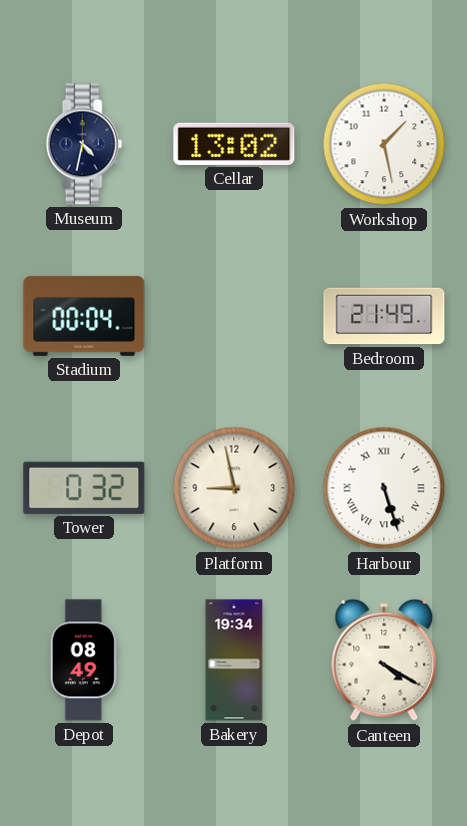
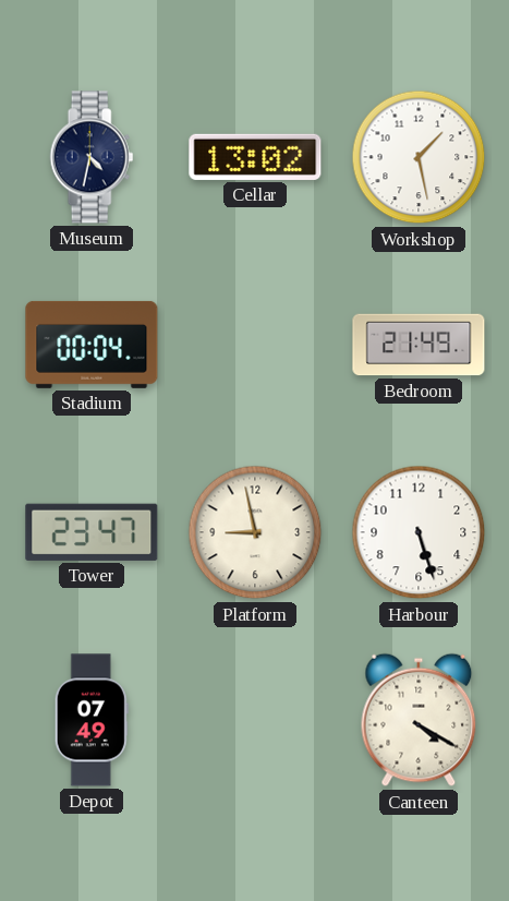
Tower: 0:32 -> 23:47 (92, 532)
Harbour numerals: Roman -> Arabic (419, 532)
Depot: 08:49 -> 07:49 (92, 720)
Bakery: 19:34 -> none (234, 660)
